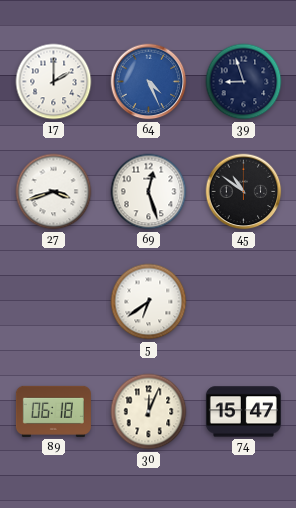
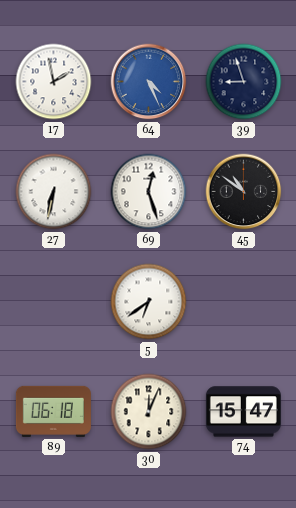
17: 2:00 -> 1:58 (54, 82)
27: 3:42 -> 6:32 (54, 192)
